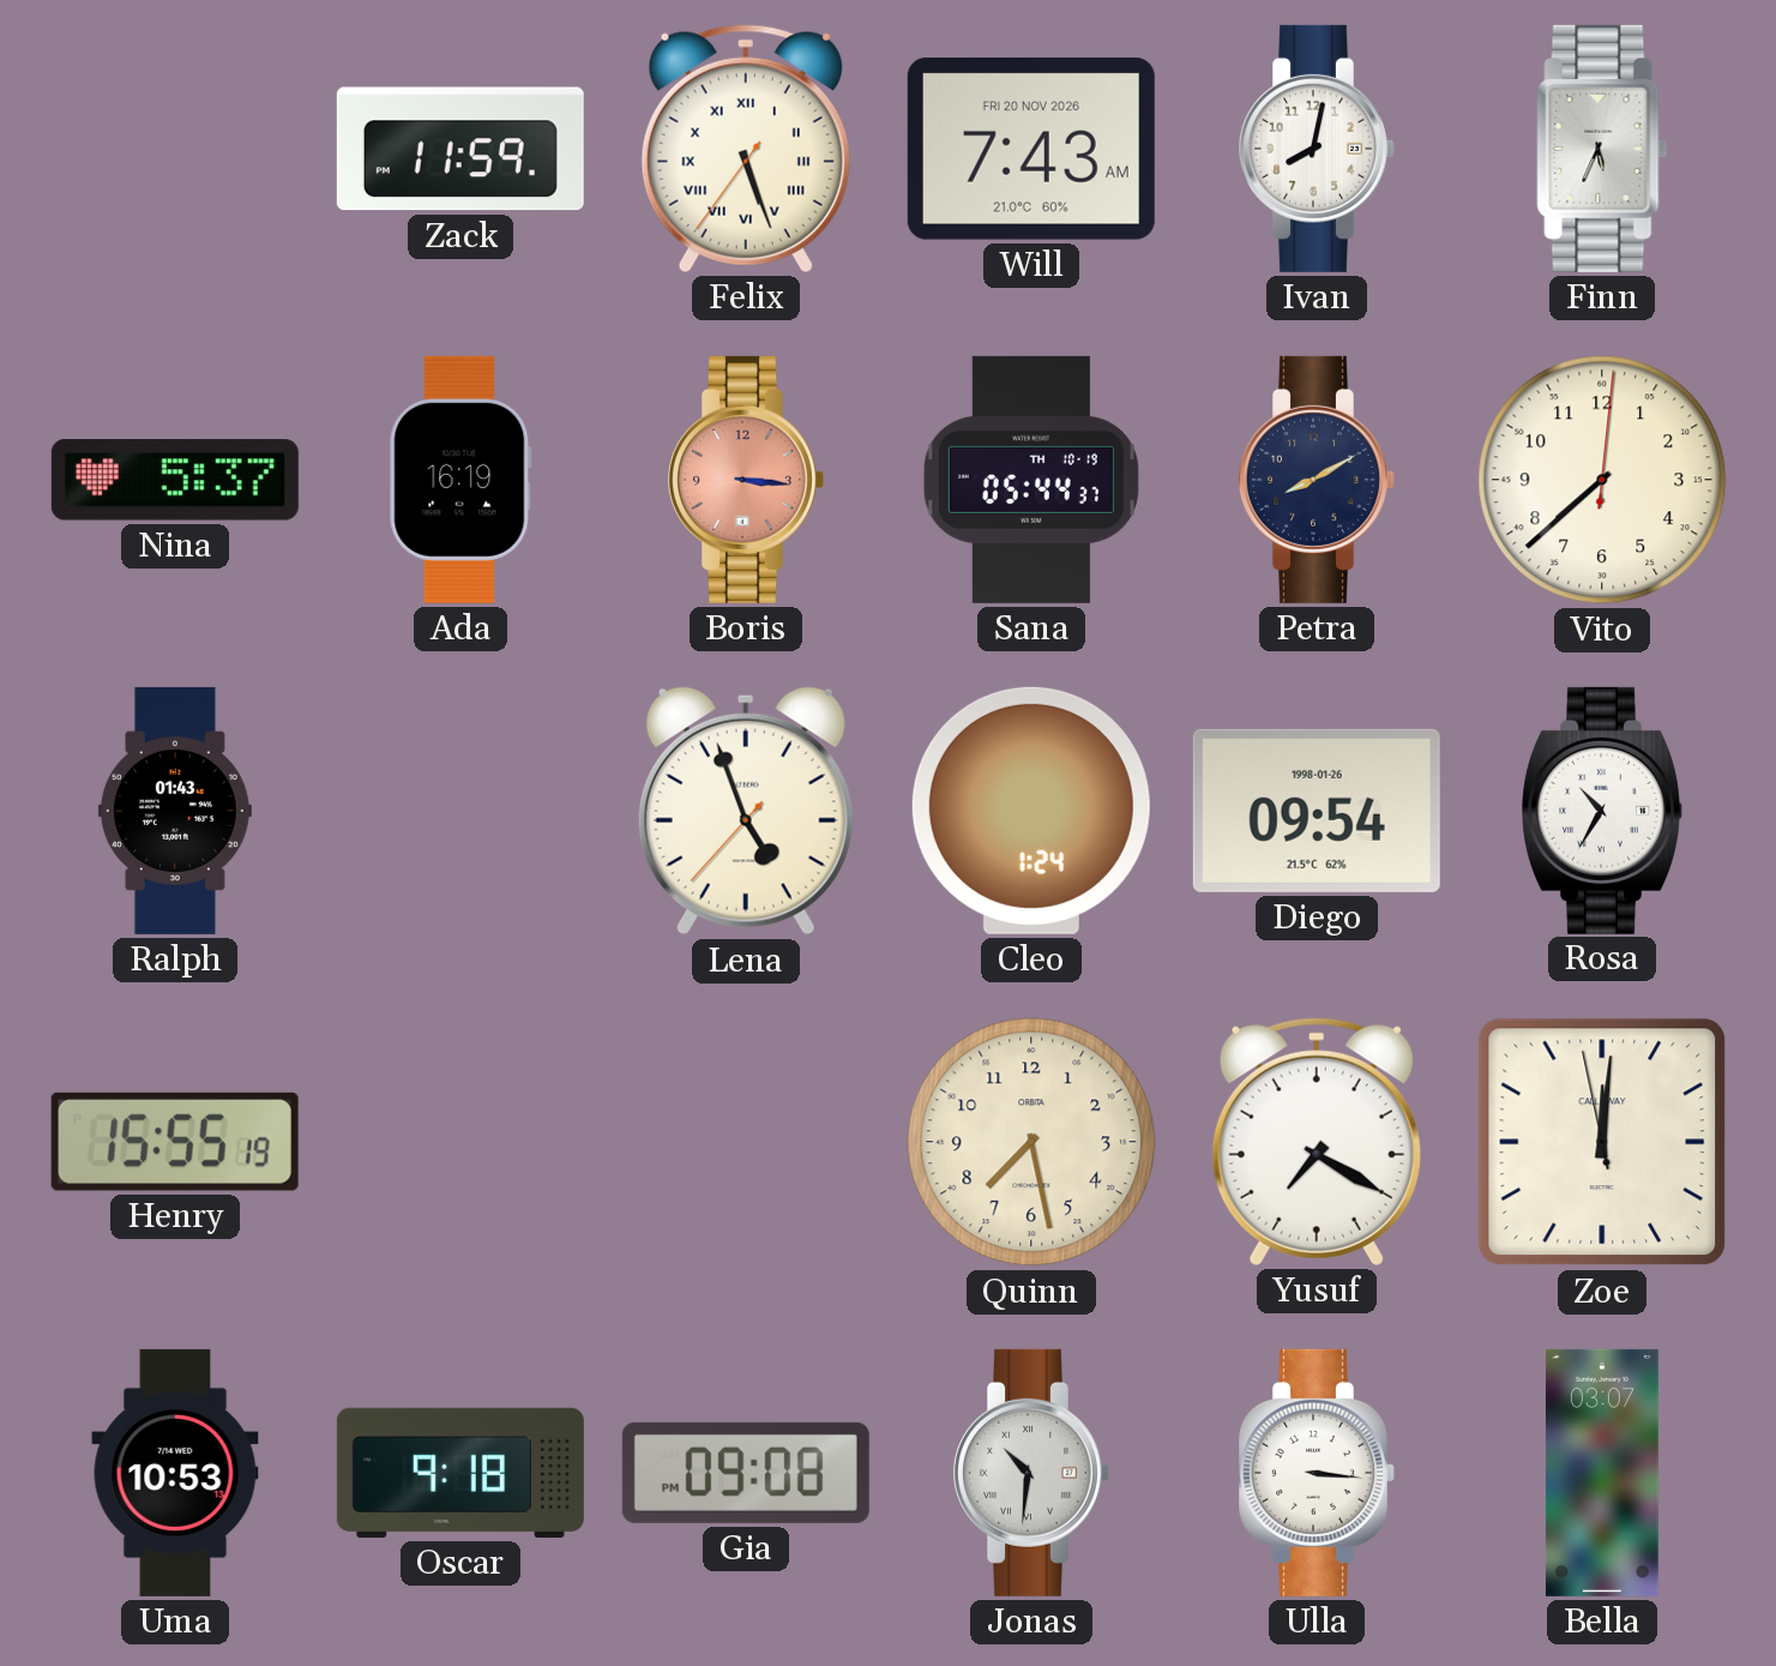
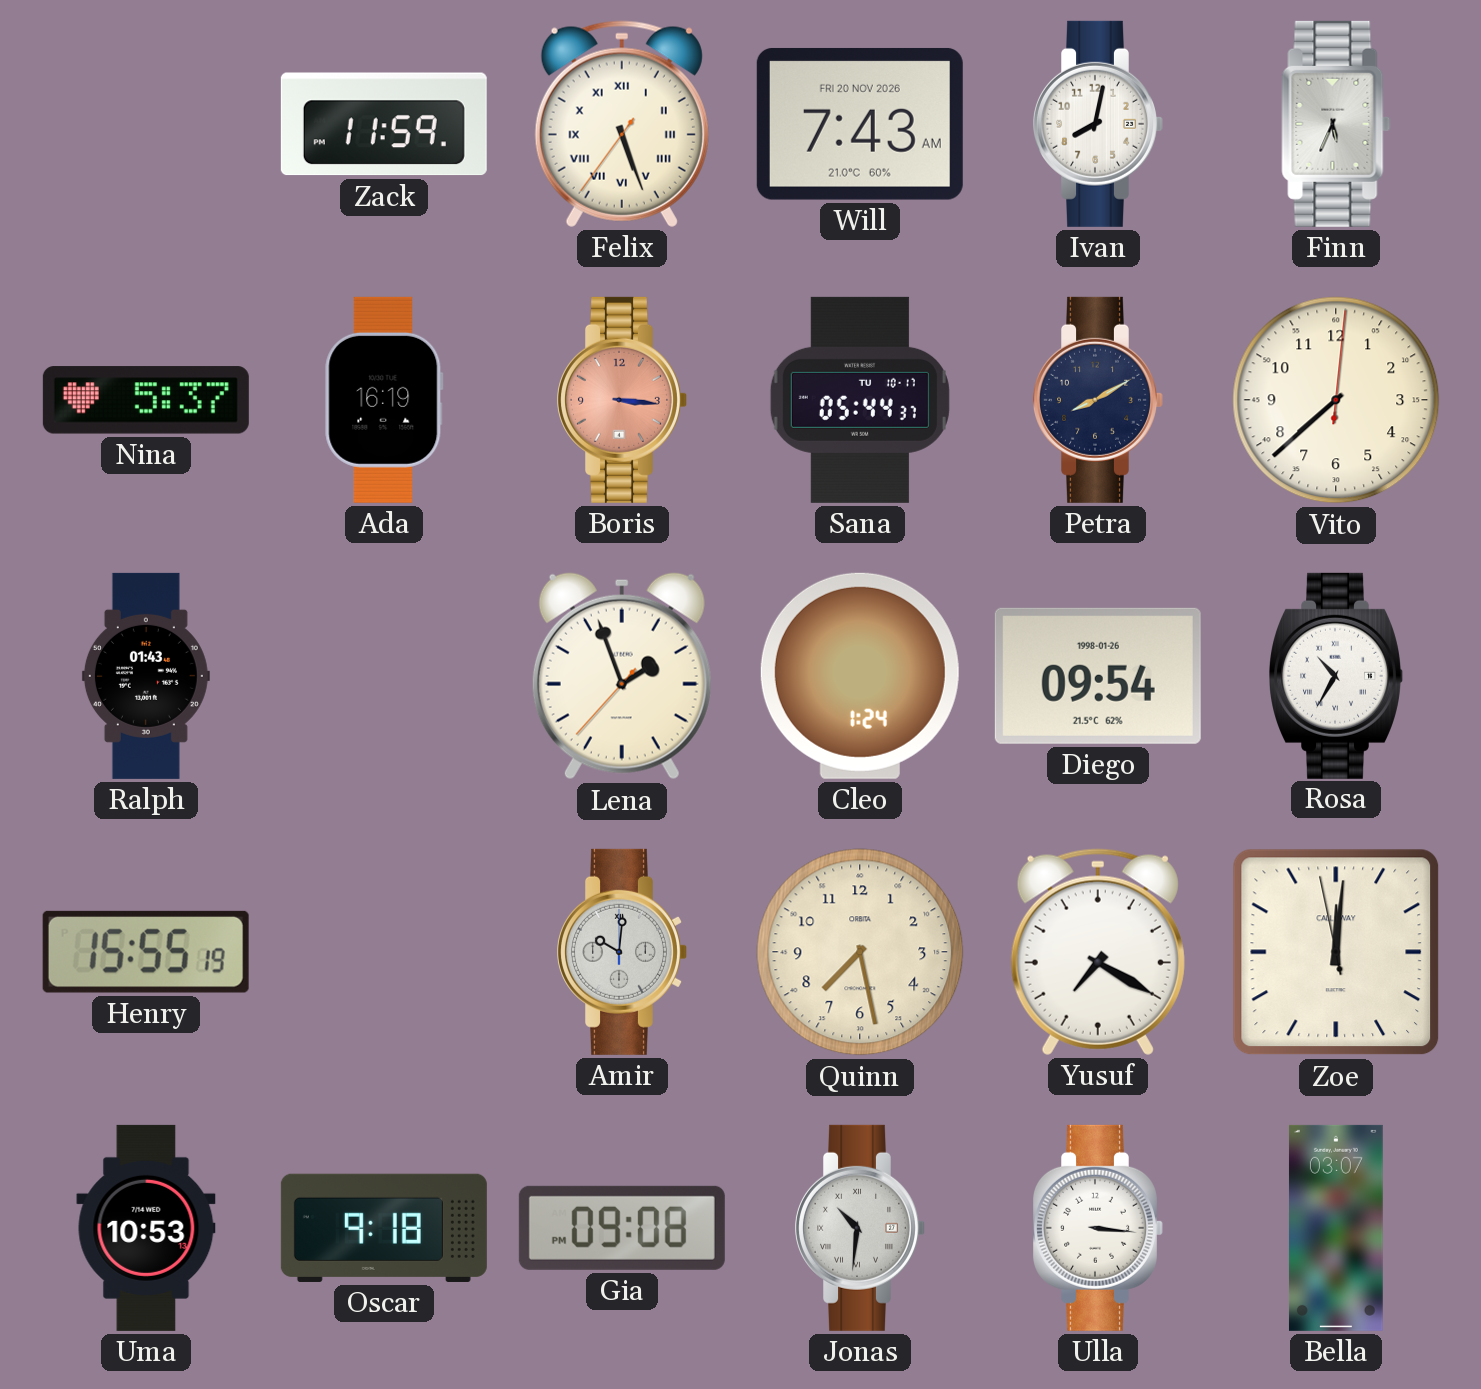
Sana date: TH 10-19 -> TU 10-17 (860, 400)
Lena: 4:56 -> 1:56 (622, 676)
Amir: none -> 10:01 (623, 952)
